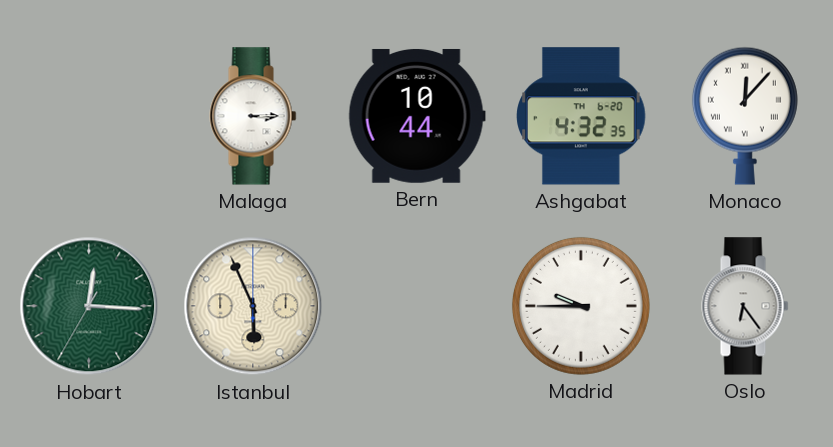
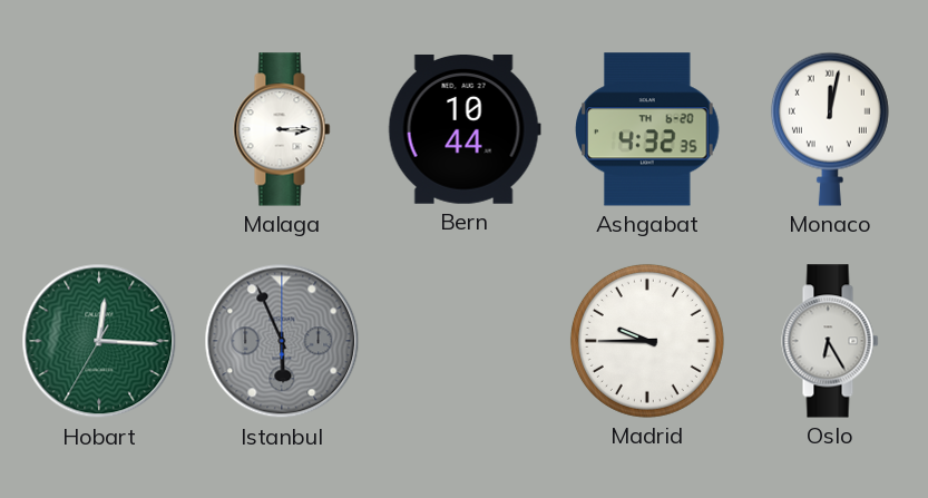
Monaco: 12:07 -> 12:02 (830, 129)
Istanbul dial: cream -> grey (282, 341)
Oslo: 6:24 -> 6:25 (830, 341)
